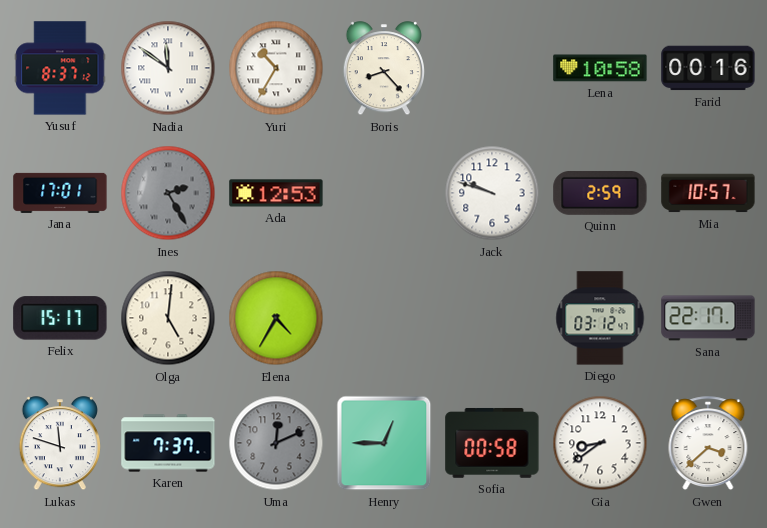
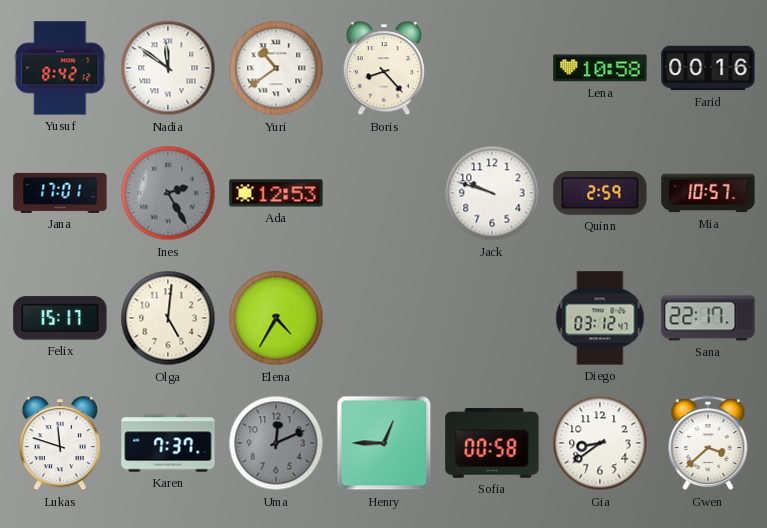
Yusuf: 8:37 -> 8:42 (60, 68)
Yuri: 10:35 -> 10:39 (276, 68)
